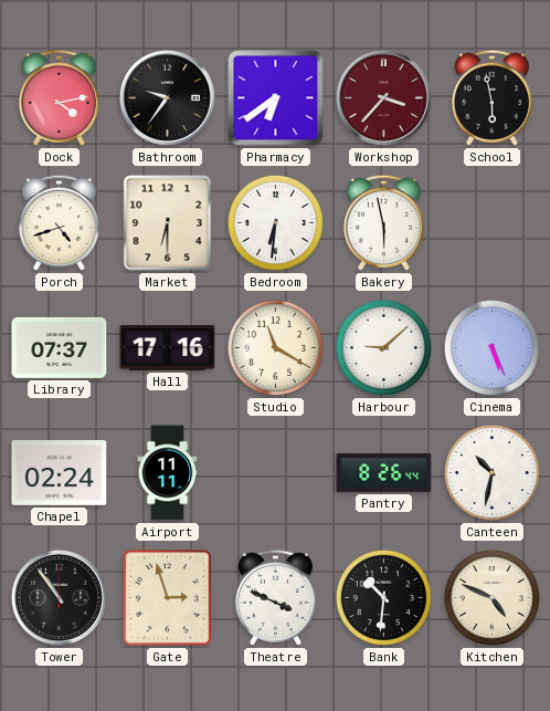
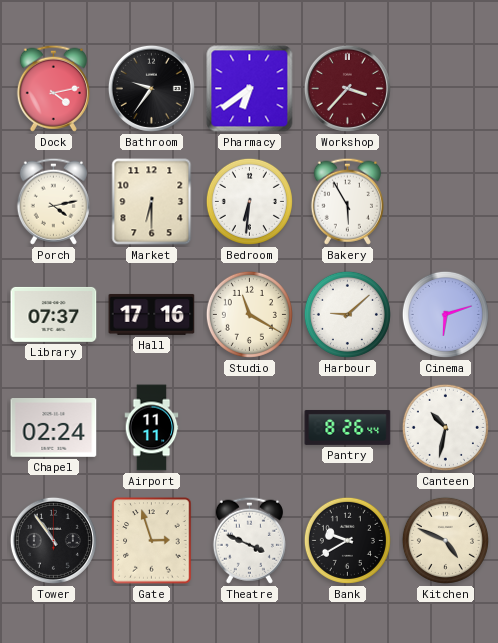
School: 5:58 -> none (491, 97)
Porch: 4:42 -> 4:13 (53, 201)
Bakery: 5:58 -> 5:55 (347, 201)
Cinema: 5:26 -> 6:12 (445, 314)
Bank: 10:31 -> 9:40 (347, 540)
